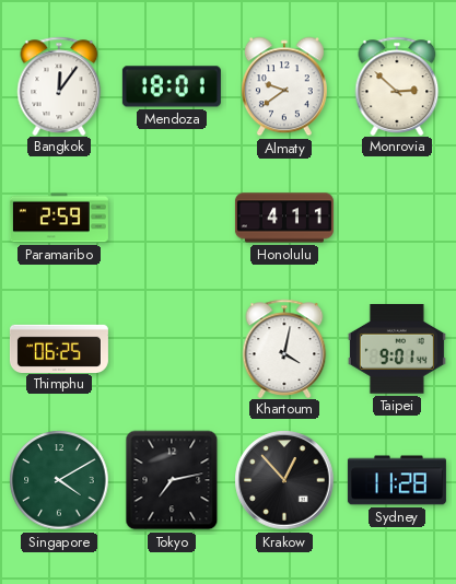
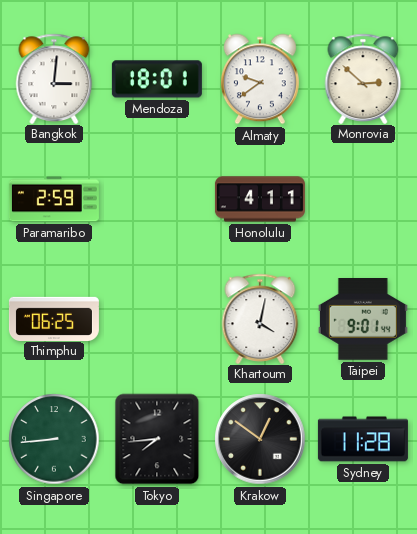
Bangkok: 12:06 -> 3:01 (54, 78)
Singapore: 4:10 -> 8:44 (54, 439)
Tokyo: 7:13 -> 7:44 (157, 439)
Krakow: 12:53 -> 12:51 (260, 439)
